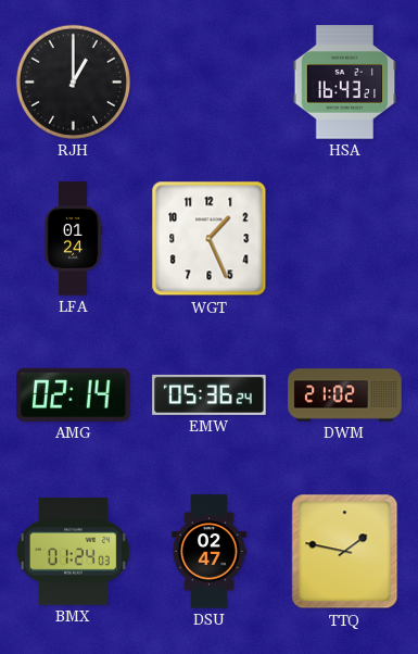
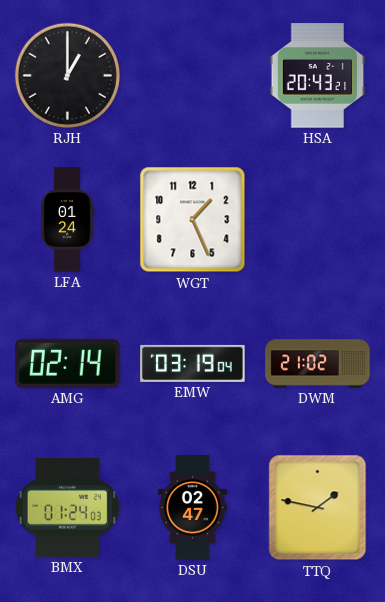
HSA: 16:43 -> 20:43 (318, 76)
EMW: 05:36 -> 03:19 (193, 363)
